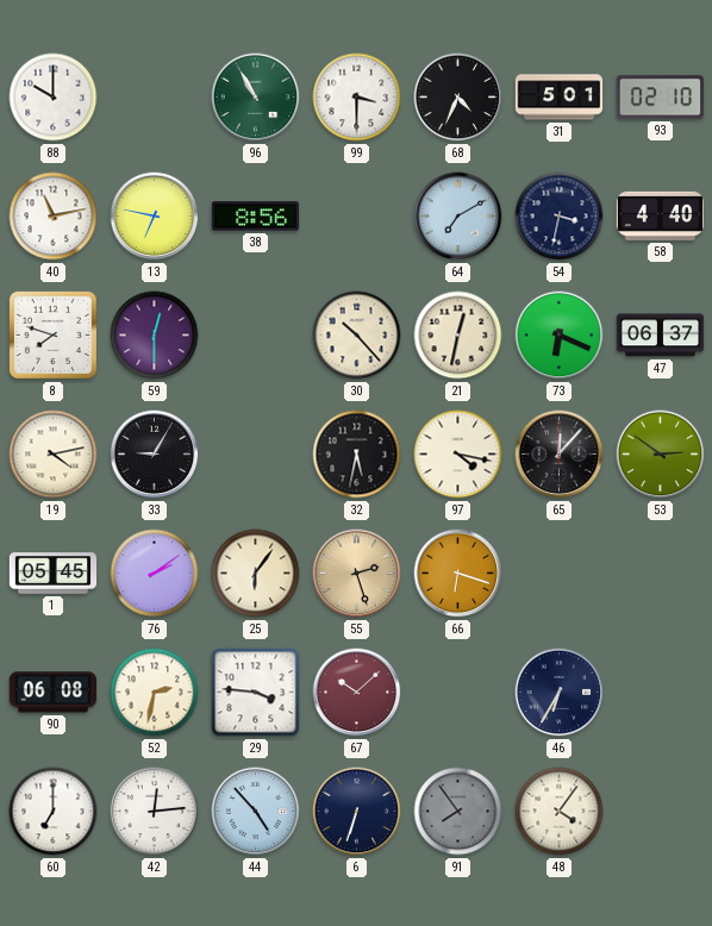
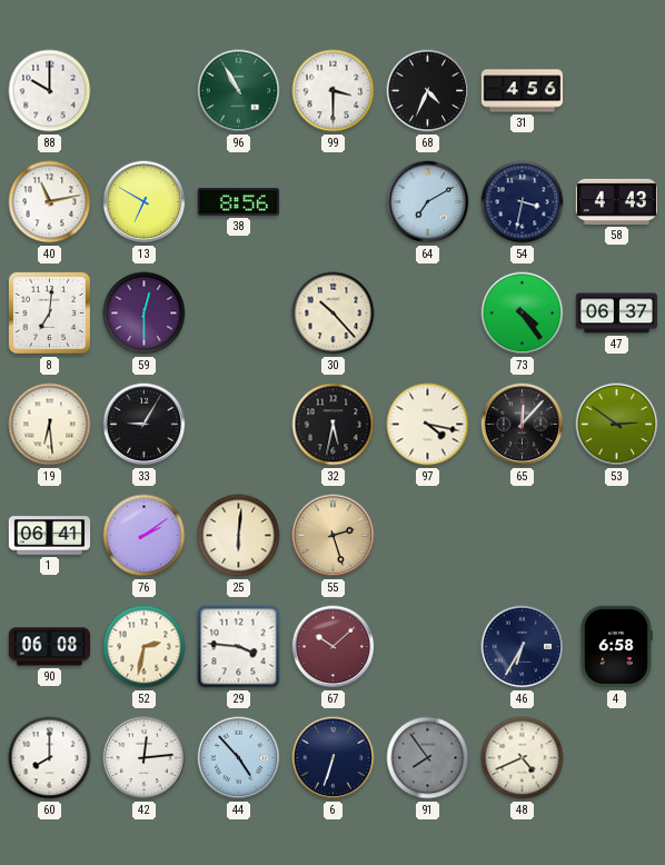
31: 5:01 -> 4:56 (523, 91)
93: 02:10 -> none (660, 98)
13: 6:47 -> 6:50 (145, 202)
58: 4:40 -> 4:43 (617, 201)
8: 7:48 -> 7:01 (49, 312)
21: 12:32 -> none (458, 336)
73: 6:19 -> 4:24 (523, 314)
19: 4:13 -> 6:29 (50, 425)
1: 05:45 -> 06:41 (50, 536)
25: 6:06 -> 6:01 (239, 536)
66: 6:18 -> none (458, 574)
4: none -> 6:58 (616, 647)
60: 7:00 -> 8:00 (50, 758)
48: 4:06 -> 4:41 (523, 758)
